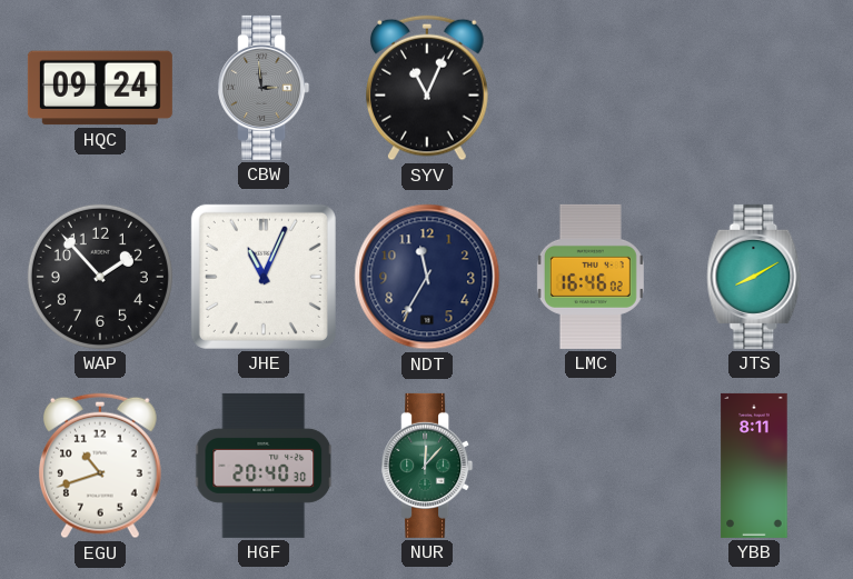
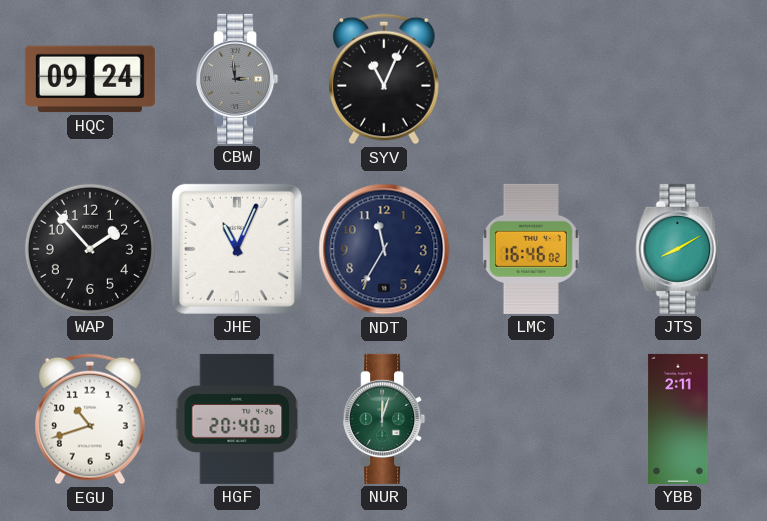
NUR: 12:07 -> 12:03 (384, 419)
YBB: 8:11 -> 2:11 (678, 419)
